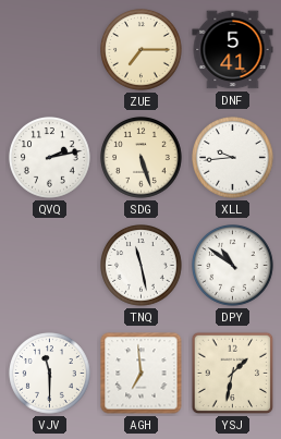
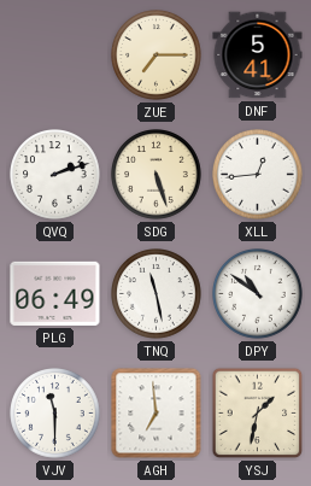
QVQ: 2:13 -> 2:12 (55, 175)
XLL: 9:44 -> 12:44 (258, 175)
PLG: none -> 06:49 (55, 293)
